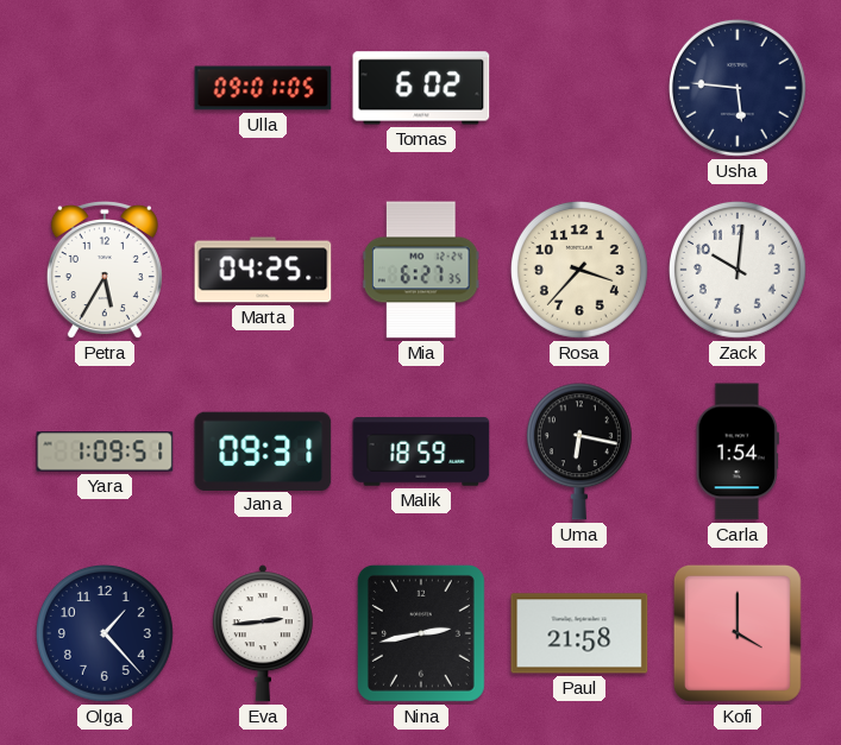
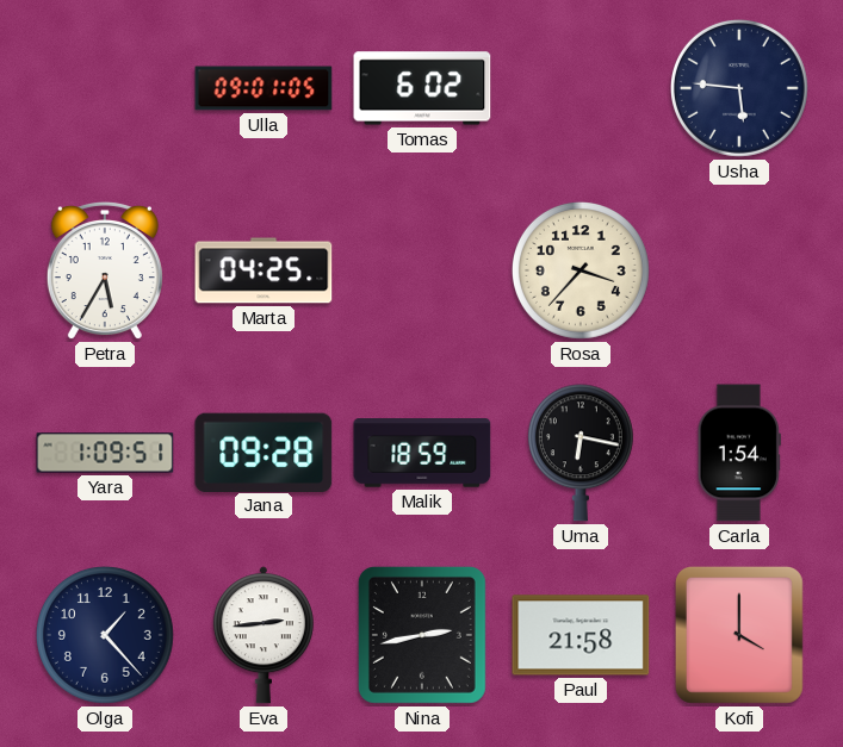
Mia: 6:27 -> none (421, 270)
Zack: 10:01 -> none (738, 270)
Jana: 09:31 -> 09:28 (264, 452)
